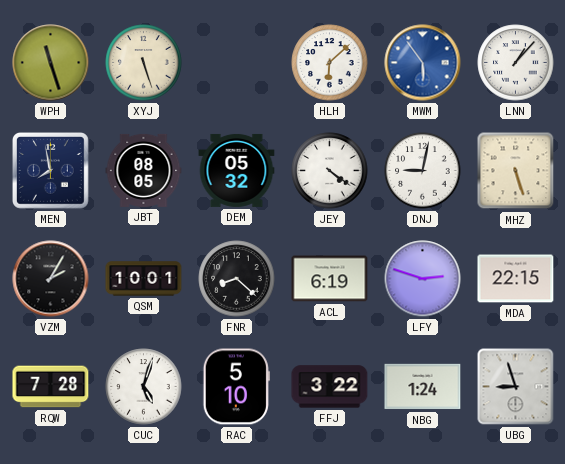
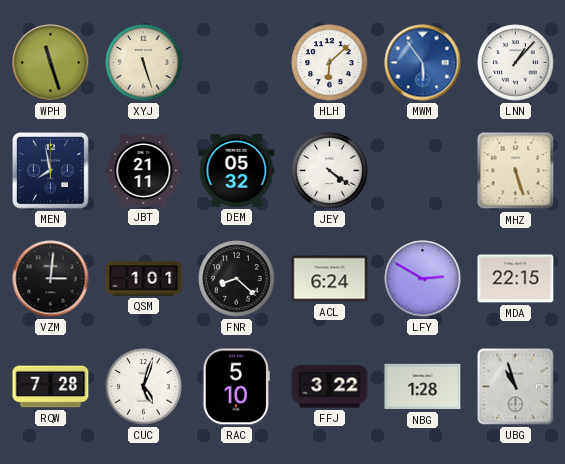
JBT: 08:05 -> 21:11 (144, 170)
DNJ: 9:02 -> none (423, 171)
VZM: 2:05 -> 3:01 (51, 279)
QSM: 10:01 -> 1:01 (144, 279)
ACL: 6:19 -> 6:24 (330, 279)
LFY: 2:48 -> 2:50 (423, 279)
NBG: 1:24 -> 1:28 (423, 387)
UBG: 8:57 -> 10:57 (516, 387)
